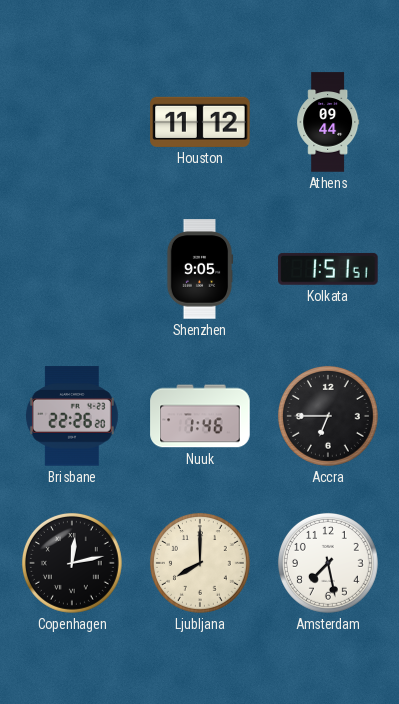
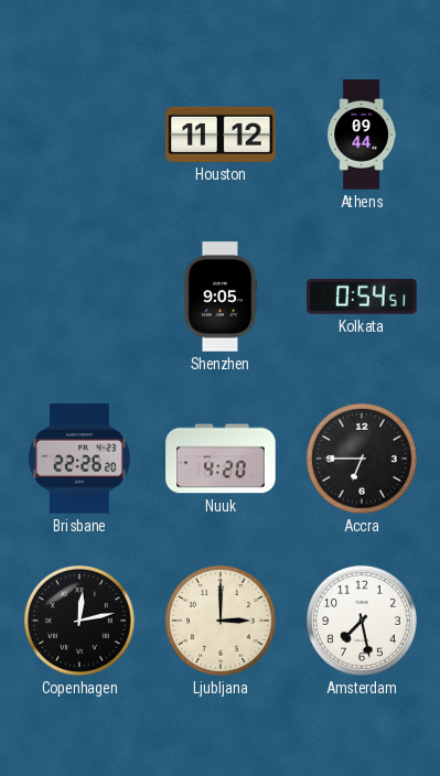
Kolkata: 1:51 -> 0:54 (362, 297)
Nuuk: 1:46 -> 4:20 (221, 459)
Ljubljana: 8:00 -> 3:00 (221, 621)
